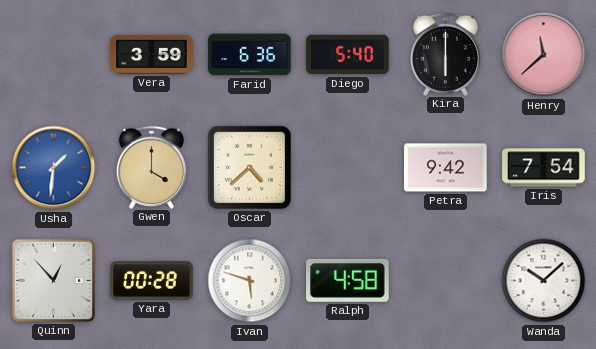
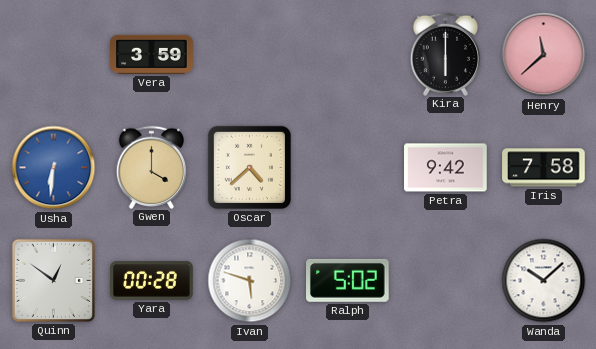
Farid: 6:36 -> none (250, 55)
Diego: 5:40 -> none (348, 55)
Usha: 1:31 -> 6:31 (54, 168)
Iris: 7:54 -> 7:58 (544, 168)
Quinn: 12:53 -> 12:51 (53, 280)
Ralph: 4:58 -> 5:02 (348, 280)
